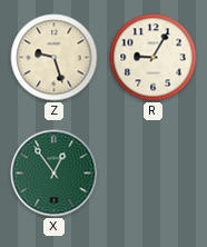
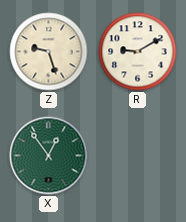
R: 9:05 -> 9:10 (138, 52)
